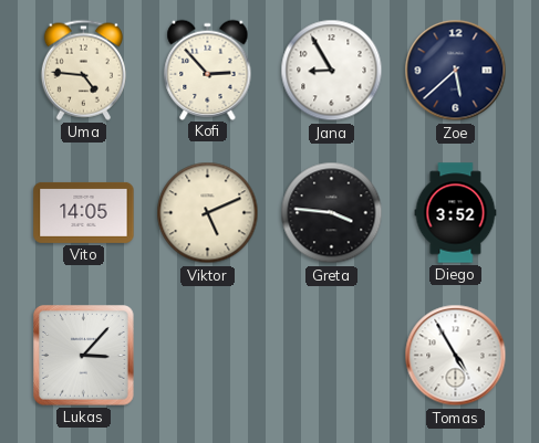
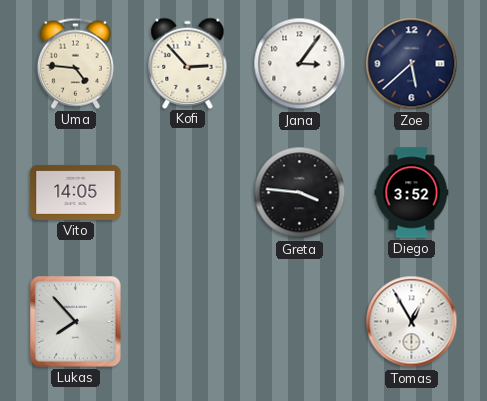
Jana: 8:55 -> 3:06 (300, 64)
Viktor: 5:11 -> none (208, 213)
Lukas: 3:07 -> 7:53 (76, 322)
Tomas: 4:55 -> 12:55 (412, 322)
